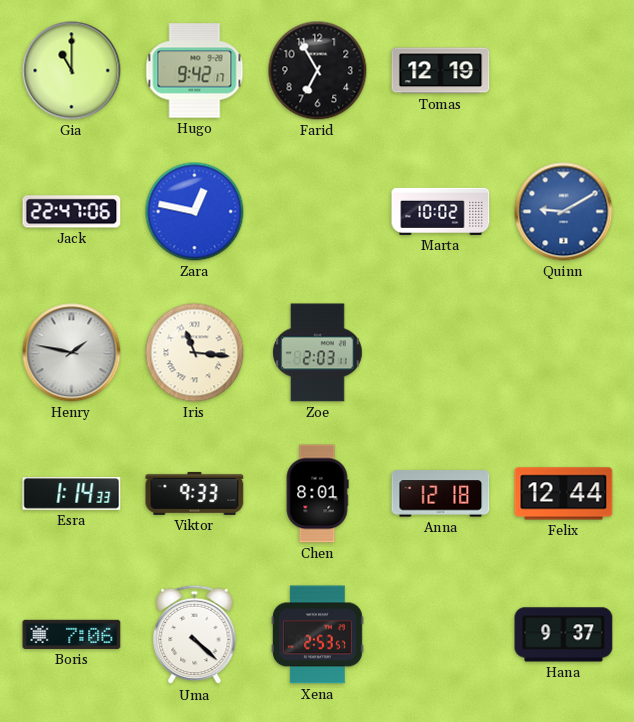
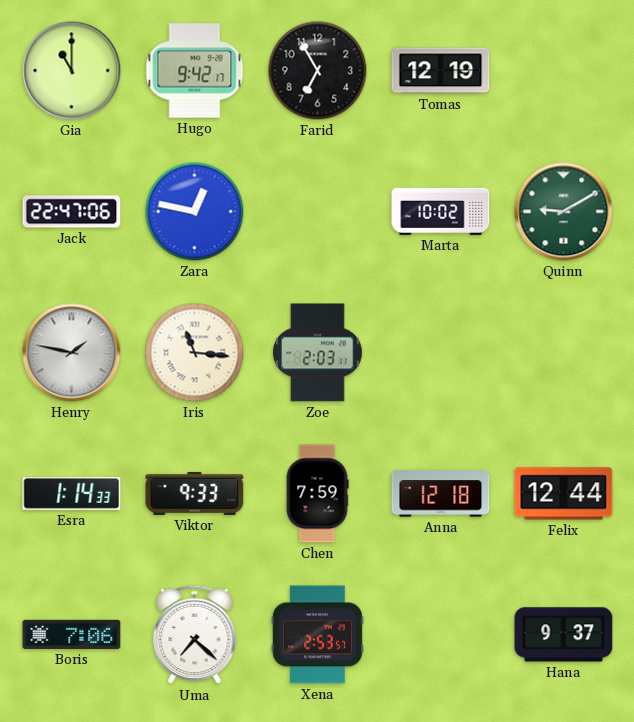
Quinn dial: blue -> green (564, 212)
Chen: 8:01 -> 7:59 (317, 494)
Uma: 4:22 -> 7:22 (195, 635)
